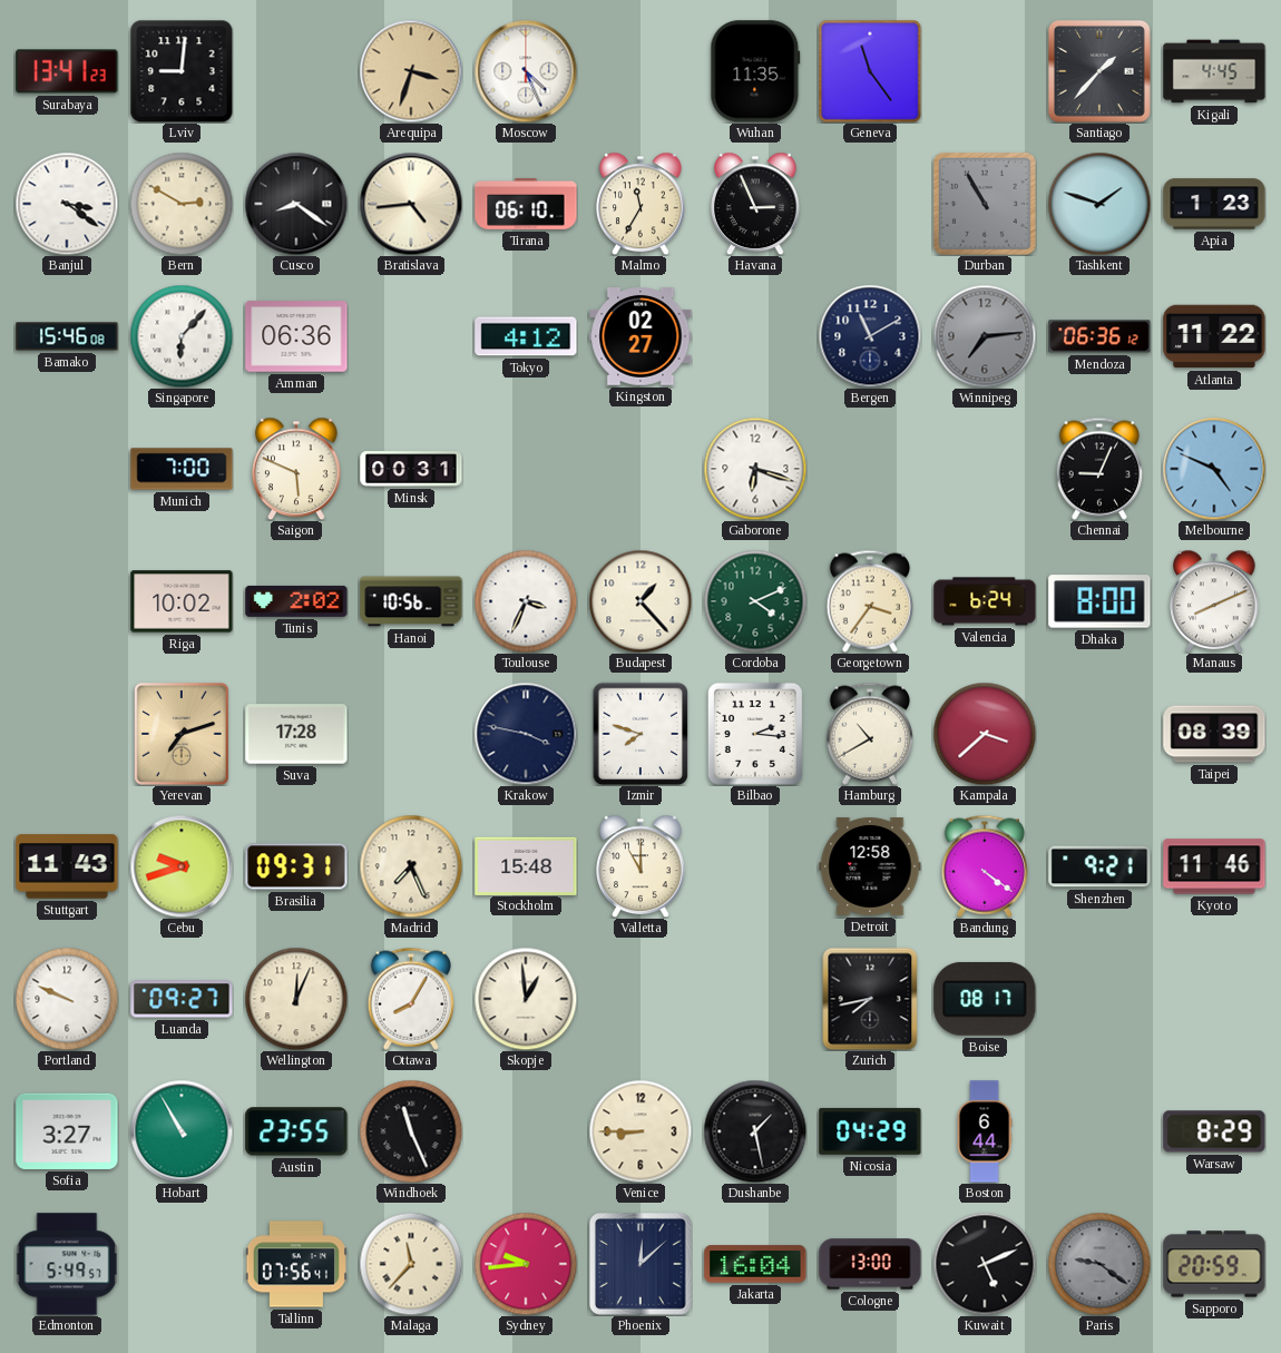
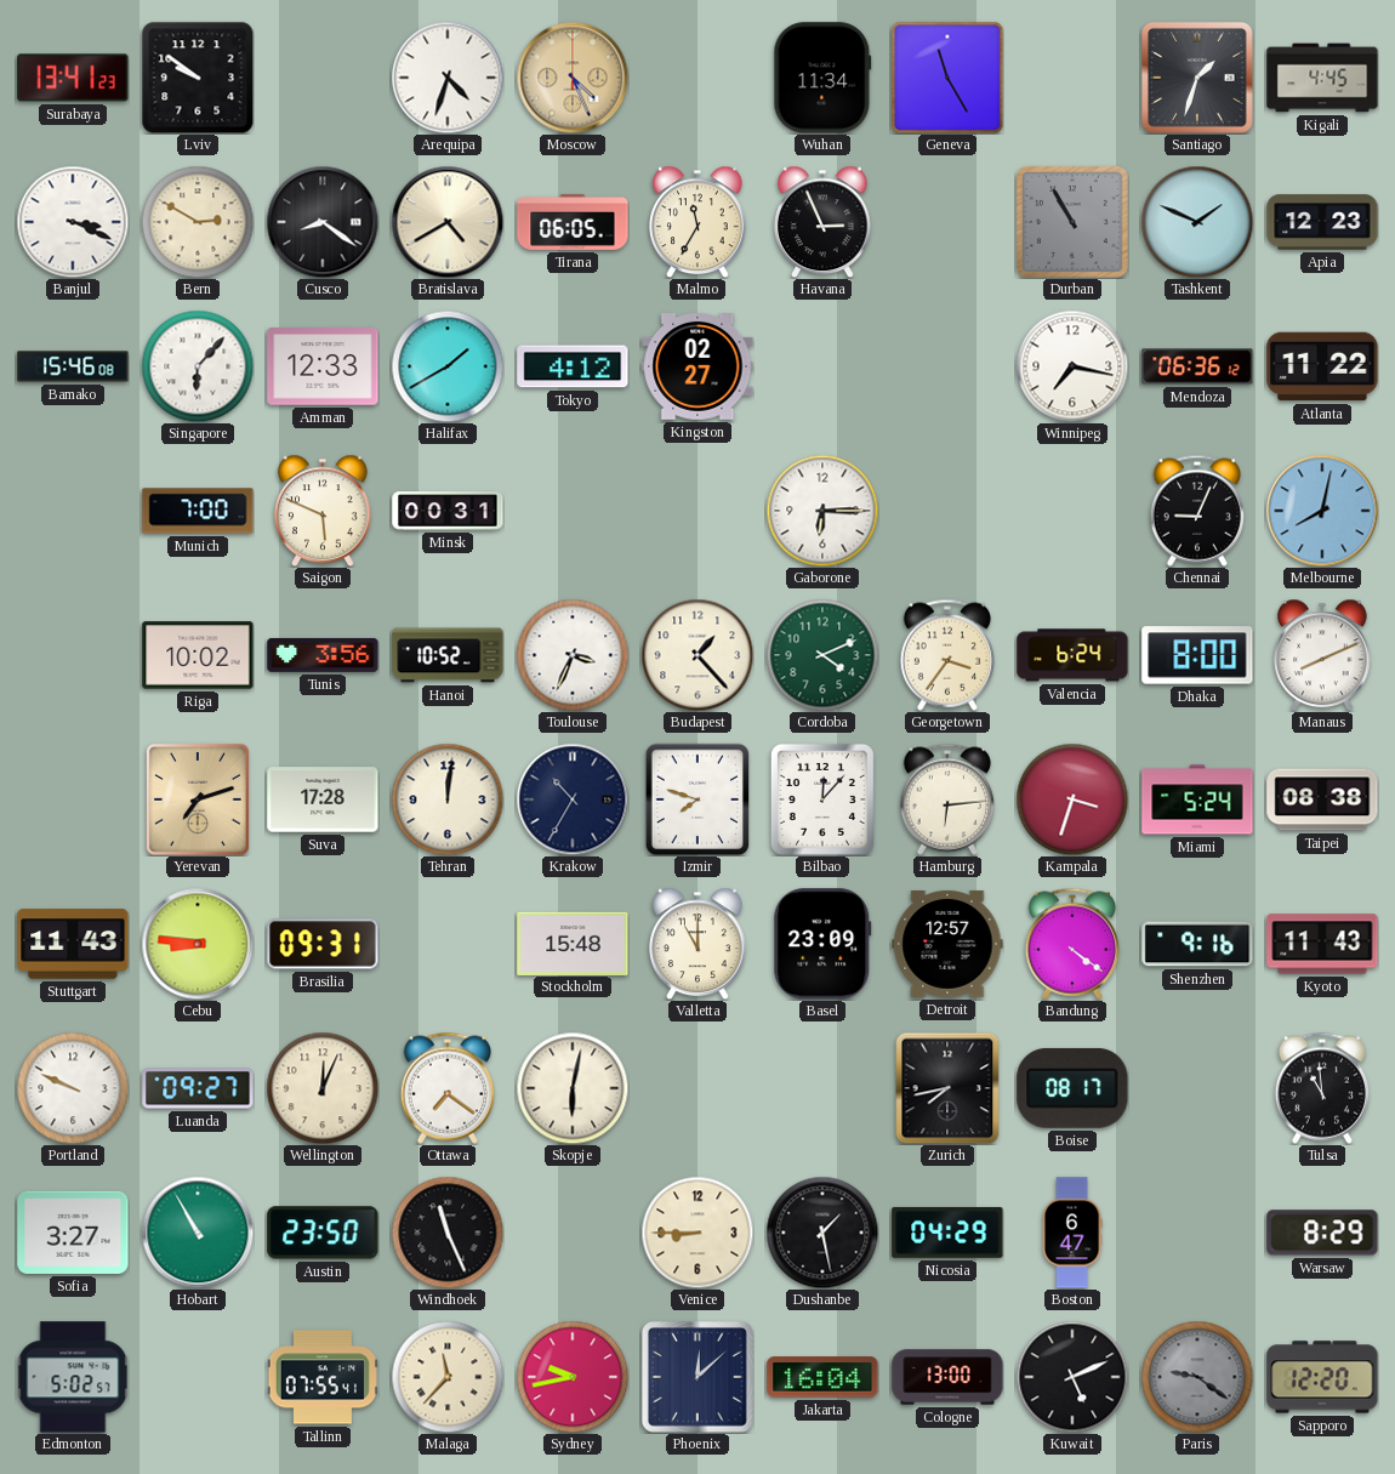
Lviv: 9:01 -> 9:51 (198, 78)
Arequipa: 3:33 -> 4:33 (448, 78)
Arequipa dial: champagne -> white (448, 78)
Moscow dial: white -> champagne (573, 78)
Wuhan: 11:35 -> 11:34 (822, 78)
Geneva: 11:24 -> 11:25 (947, 78)
Santiago: 1:37 -> 1:33 (1198, 79)
Banjul: 3:21 -> 3:19 (73, 222)
Bratislava: 4:44 -> 4:40 (448, 222)
Tirana: 06:10 -> 06:05 (573, 222)
Tashkent: 1:48 -> 1:49 (1197, 222)
Apia: 1:23 -> 12:23 (1322, 222)
Amman: 06:36 -> 12:33 (323, 366)
Halifax: none -> 1:40 (448, 366)
Bergen: 11:10 -> none (870, 336)
Winnipeg: 7:14 -> 7:17 (1072, 366)
Winnipeg dial: grey -> white (1072, 366)
Gaborone: 6:18 -> 6:15 (822, 511)
Melbourne: 4:49 -> 8:02 (1322, 511)
Tunis: 2:02 -> 3:56 (323, 655)
Hanoi: 10:56 -> 10:52 (448, 655)
Tehran: none -> 12:01 (448, 799)
Krakow: 3:47 -> 10:35 (573, 799)
Bilbao: 2:16 -> 12:07 (822, 799)
Hamburg: 10:40 -> 6:14 (946, 799)
Kampala: 3:38 -> 3:33 (1072, 799)
Miami: none -> 5:24 (1197, 799)
Taipei: 08:39 -> 08:38 (1322, 799)
Cebu: 9:42 -> 8:46 (198, 944)
Madrid: 7:26 -> none (411, 866)
Basel: none -> 23:09 (822, 944)
Detroit: 12:58 -> 12:57 (947, 944)
Shenzhen: 9:21 -> 9:16 (1197, 944)
Kyoto: 11:46 -> 11:43 (1322, 944)
Ottawa: 8:05 -> 7:21 (446, 1088)
Skopje: 12:59 -> 6:02 (573, 1088)
Tulsa: none -> 10:59 (1321, 1088)
Austin: 23:55 -> 23:50 (323, 1233)
Boston: 6:44 -> 6:47 (1072, 1233)
Edmonton: 5:49 -> 5:02 (73, 1377)
Tallinn: 07:56 -> 07:55 (321, 1377)
Sydney: 9:44 -> 9:43 (573, 1377)
Sapporo: 20:59 -> 12:20 (1322, 1377)
